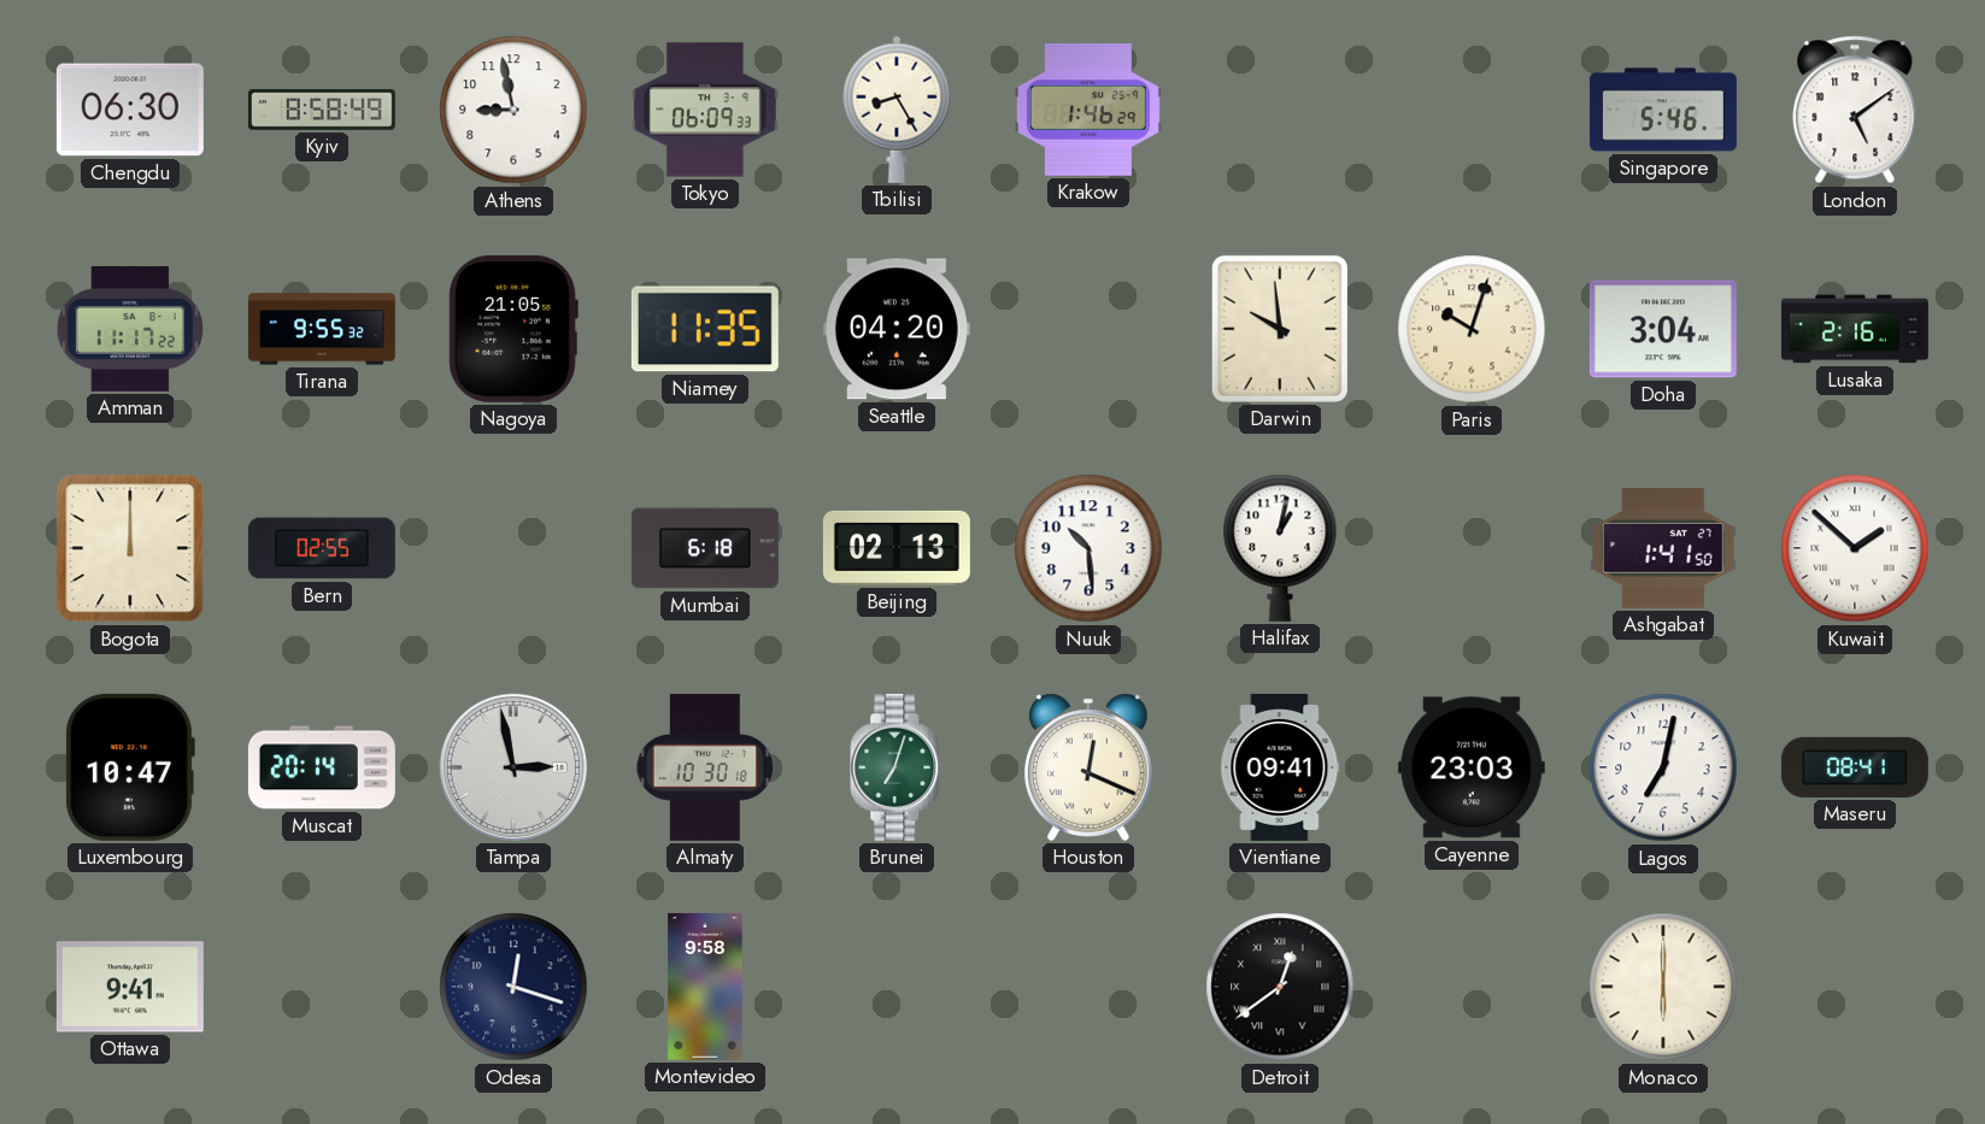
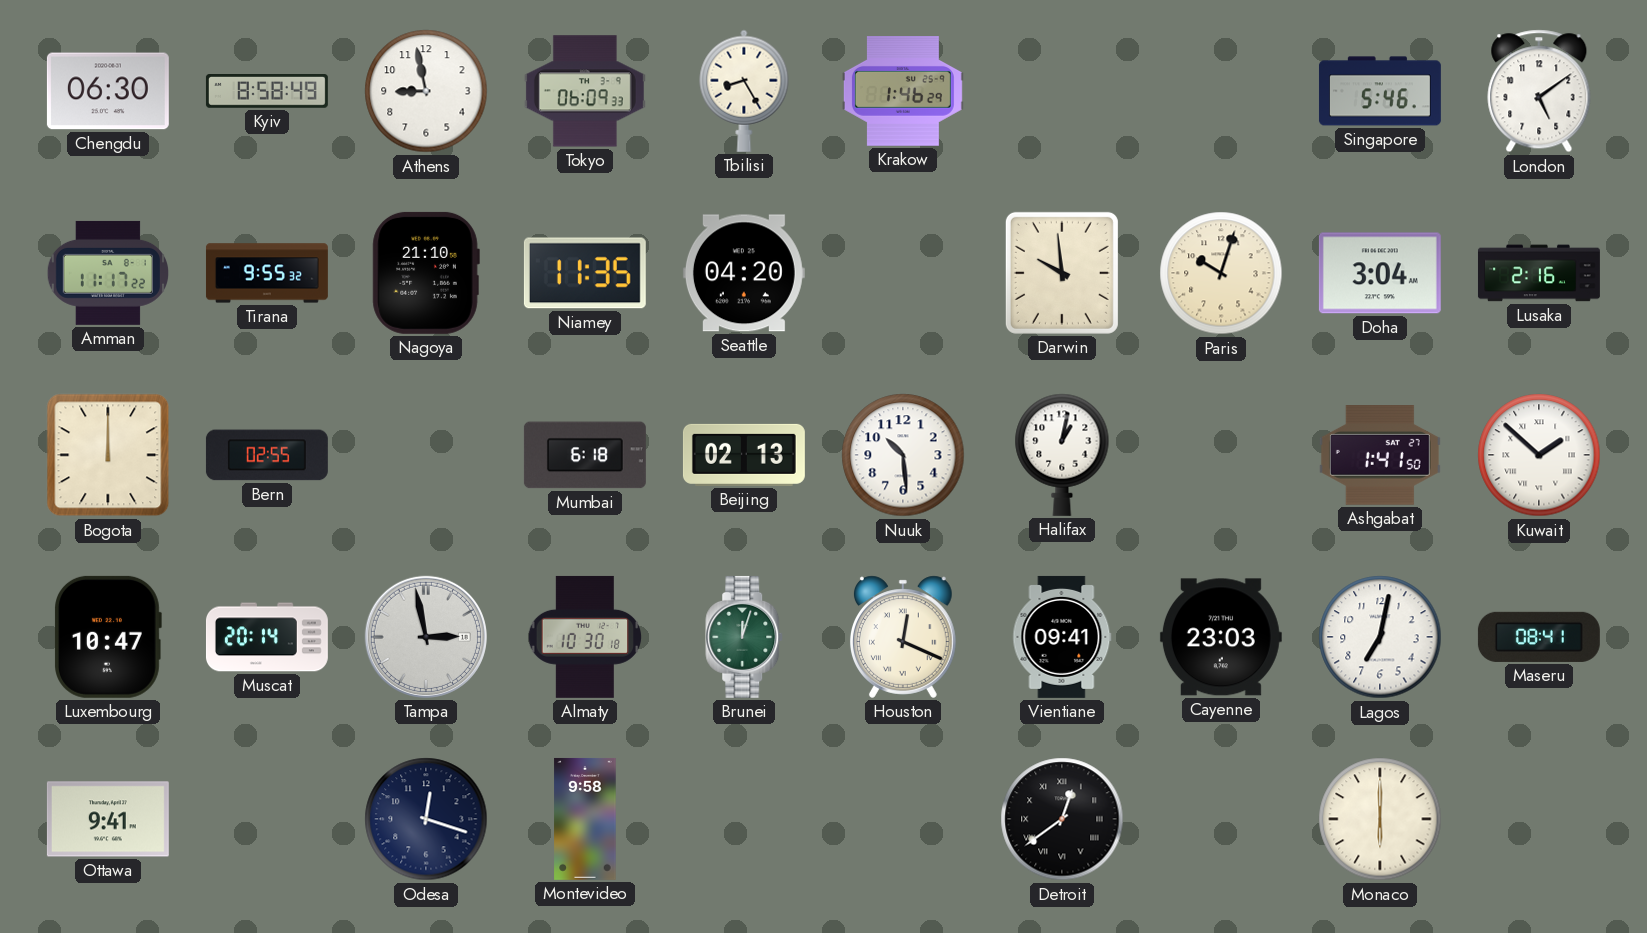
Nagoya: 21:05 -> 21:10 (426, 273)
Brunei: 7:03 -> 12:03 (745, 637)
